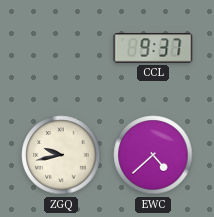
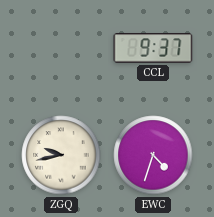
EWC: 4:38 -> 4:33 (153, 155)
